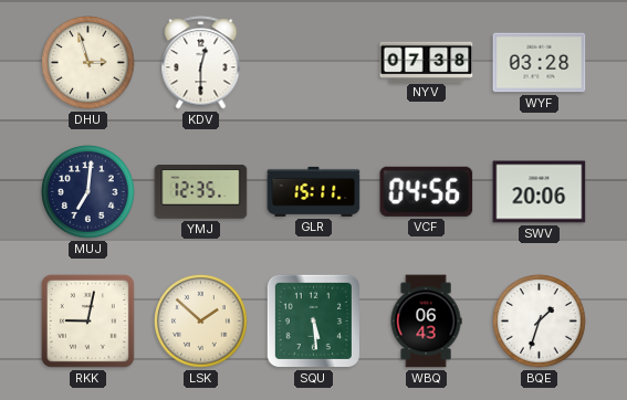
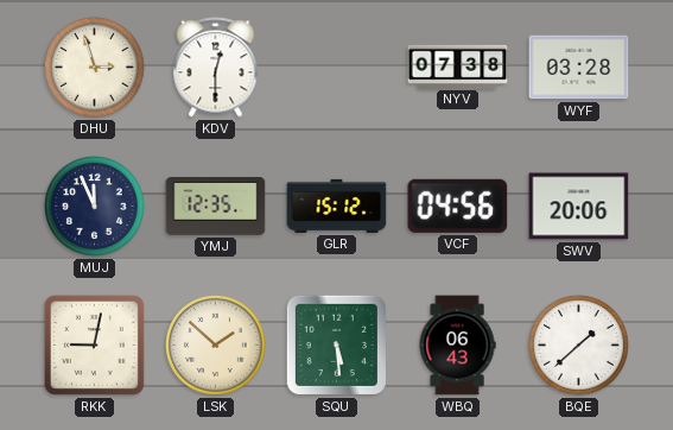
MUJ: 7:01 -> 11:56 (95, 207)
GLR: 15:11 -> 15:12 (337, 205)
BQE: 1:33 -> 1:38 (579, 346)
